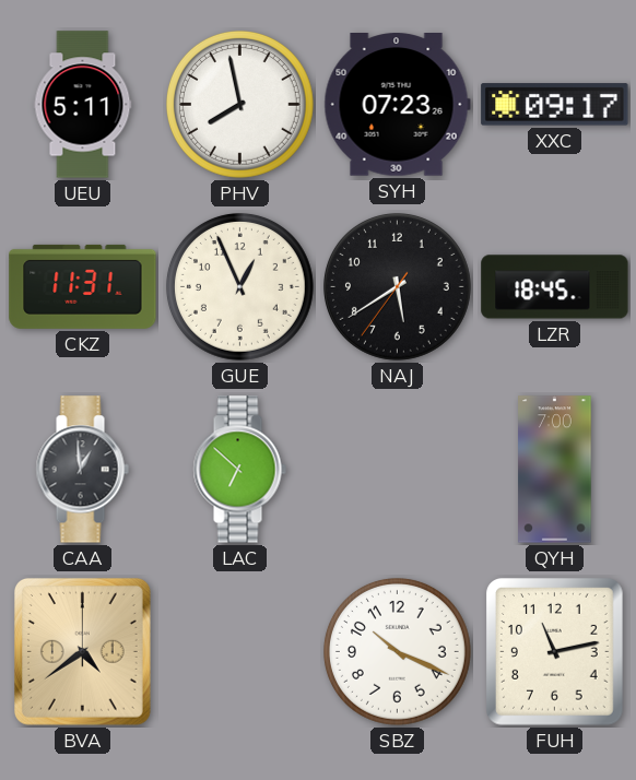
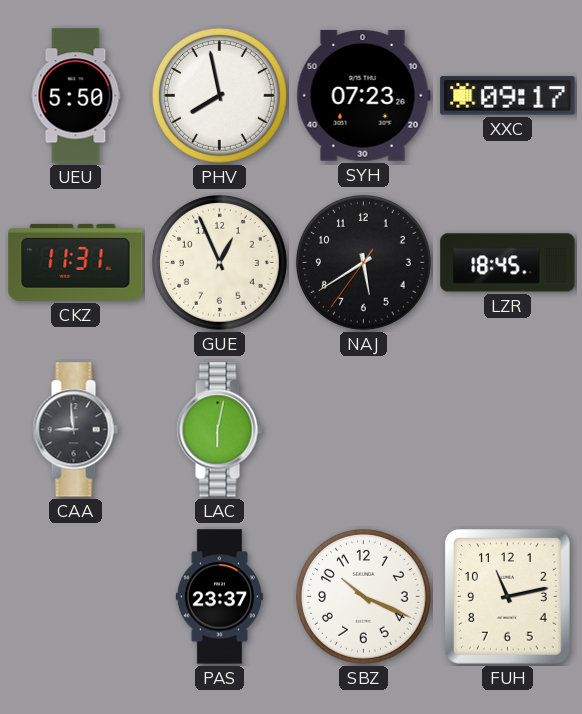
UEU: 5:11 -> 5:50 (76, 96)
CAA: 12:59 -> 8:59 (75, 430)
LAC: 6:52 -> 6:02 (219, 430)
QYH: 7:00 -> none (555, 470)
BVA: 4:39 -> none (82, 651)
PAS: none -> 23:37 (219, 597)
